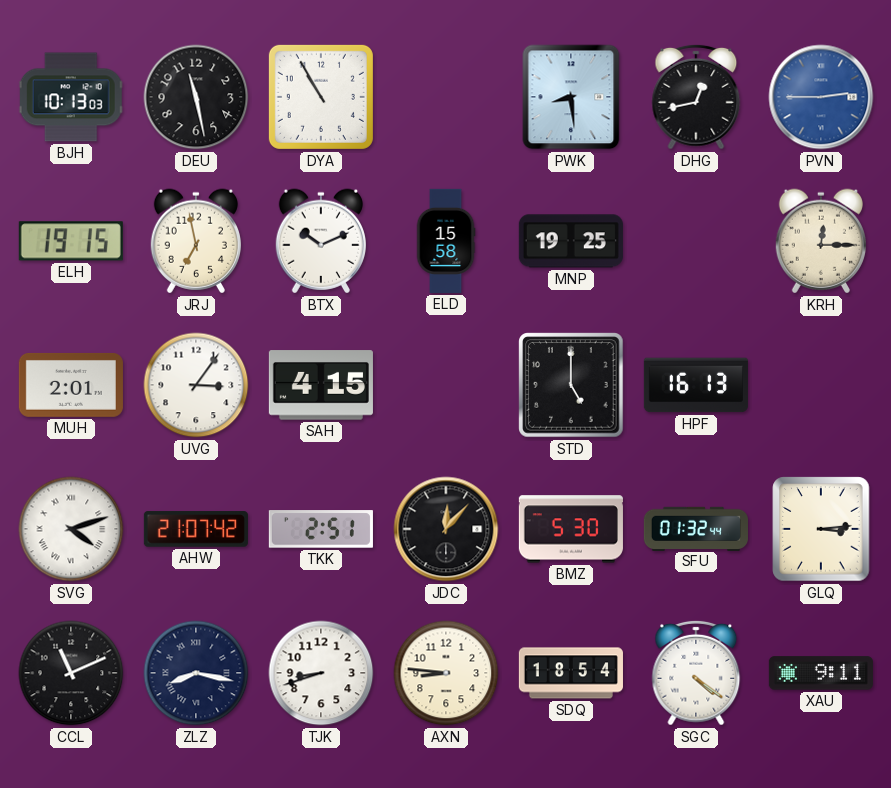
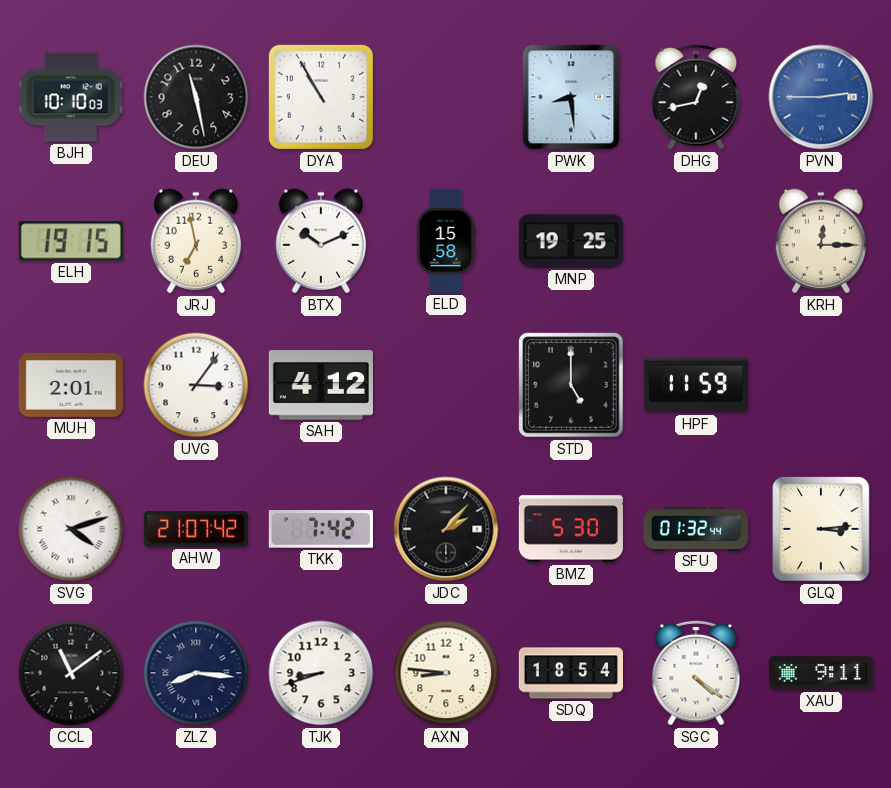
BJH: 10:13 -> 10:10 (71, 97)
SAH: 4:15 -> 4:12 (321, 385)
HPF: 16:13 -> 11:59 (696, 385)
TKK: 2:51 -> 7:42 (321, 529)
JDC: 12:07 -> 2:07 (446, 529)
CCL: 11:11 -> 11:09 (71, 673)
ZLZ: 8:17 -> 8:16 (196, 673)
